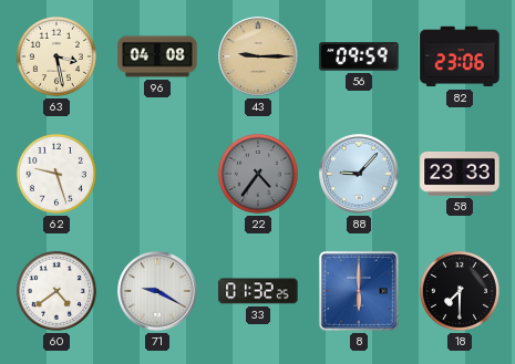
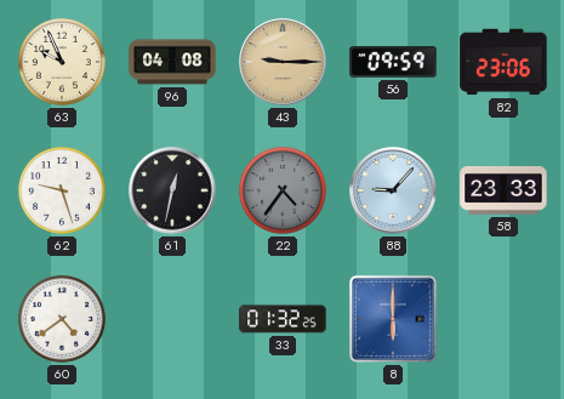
63: 3:28 -> 9:56 (62, 62)
61: none -> 12:32 (172, 190)
71: 9:20 -> none (157, 291)
18: 7:30 -> none (460, 291)
